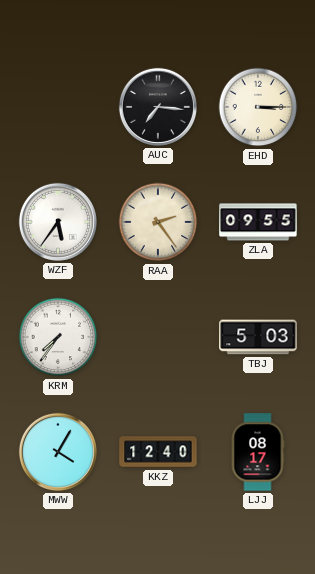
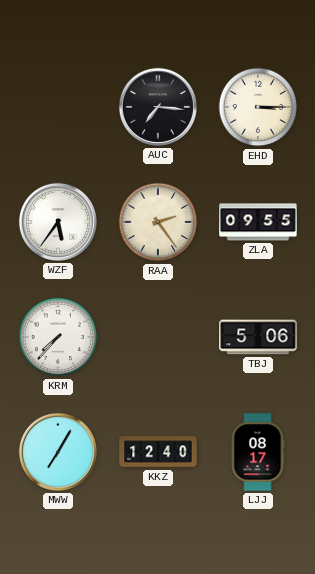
KRM: 7:36 -> 7:37 (58, 337)
TBJ: 5:03 -> 5:06 (258, 337)
MWW: 4:05 -> 7:05 (58, 452)
